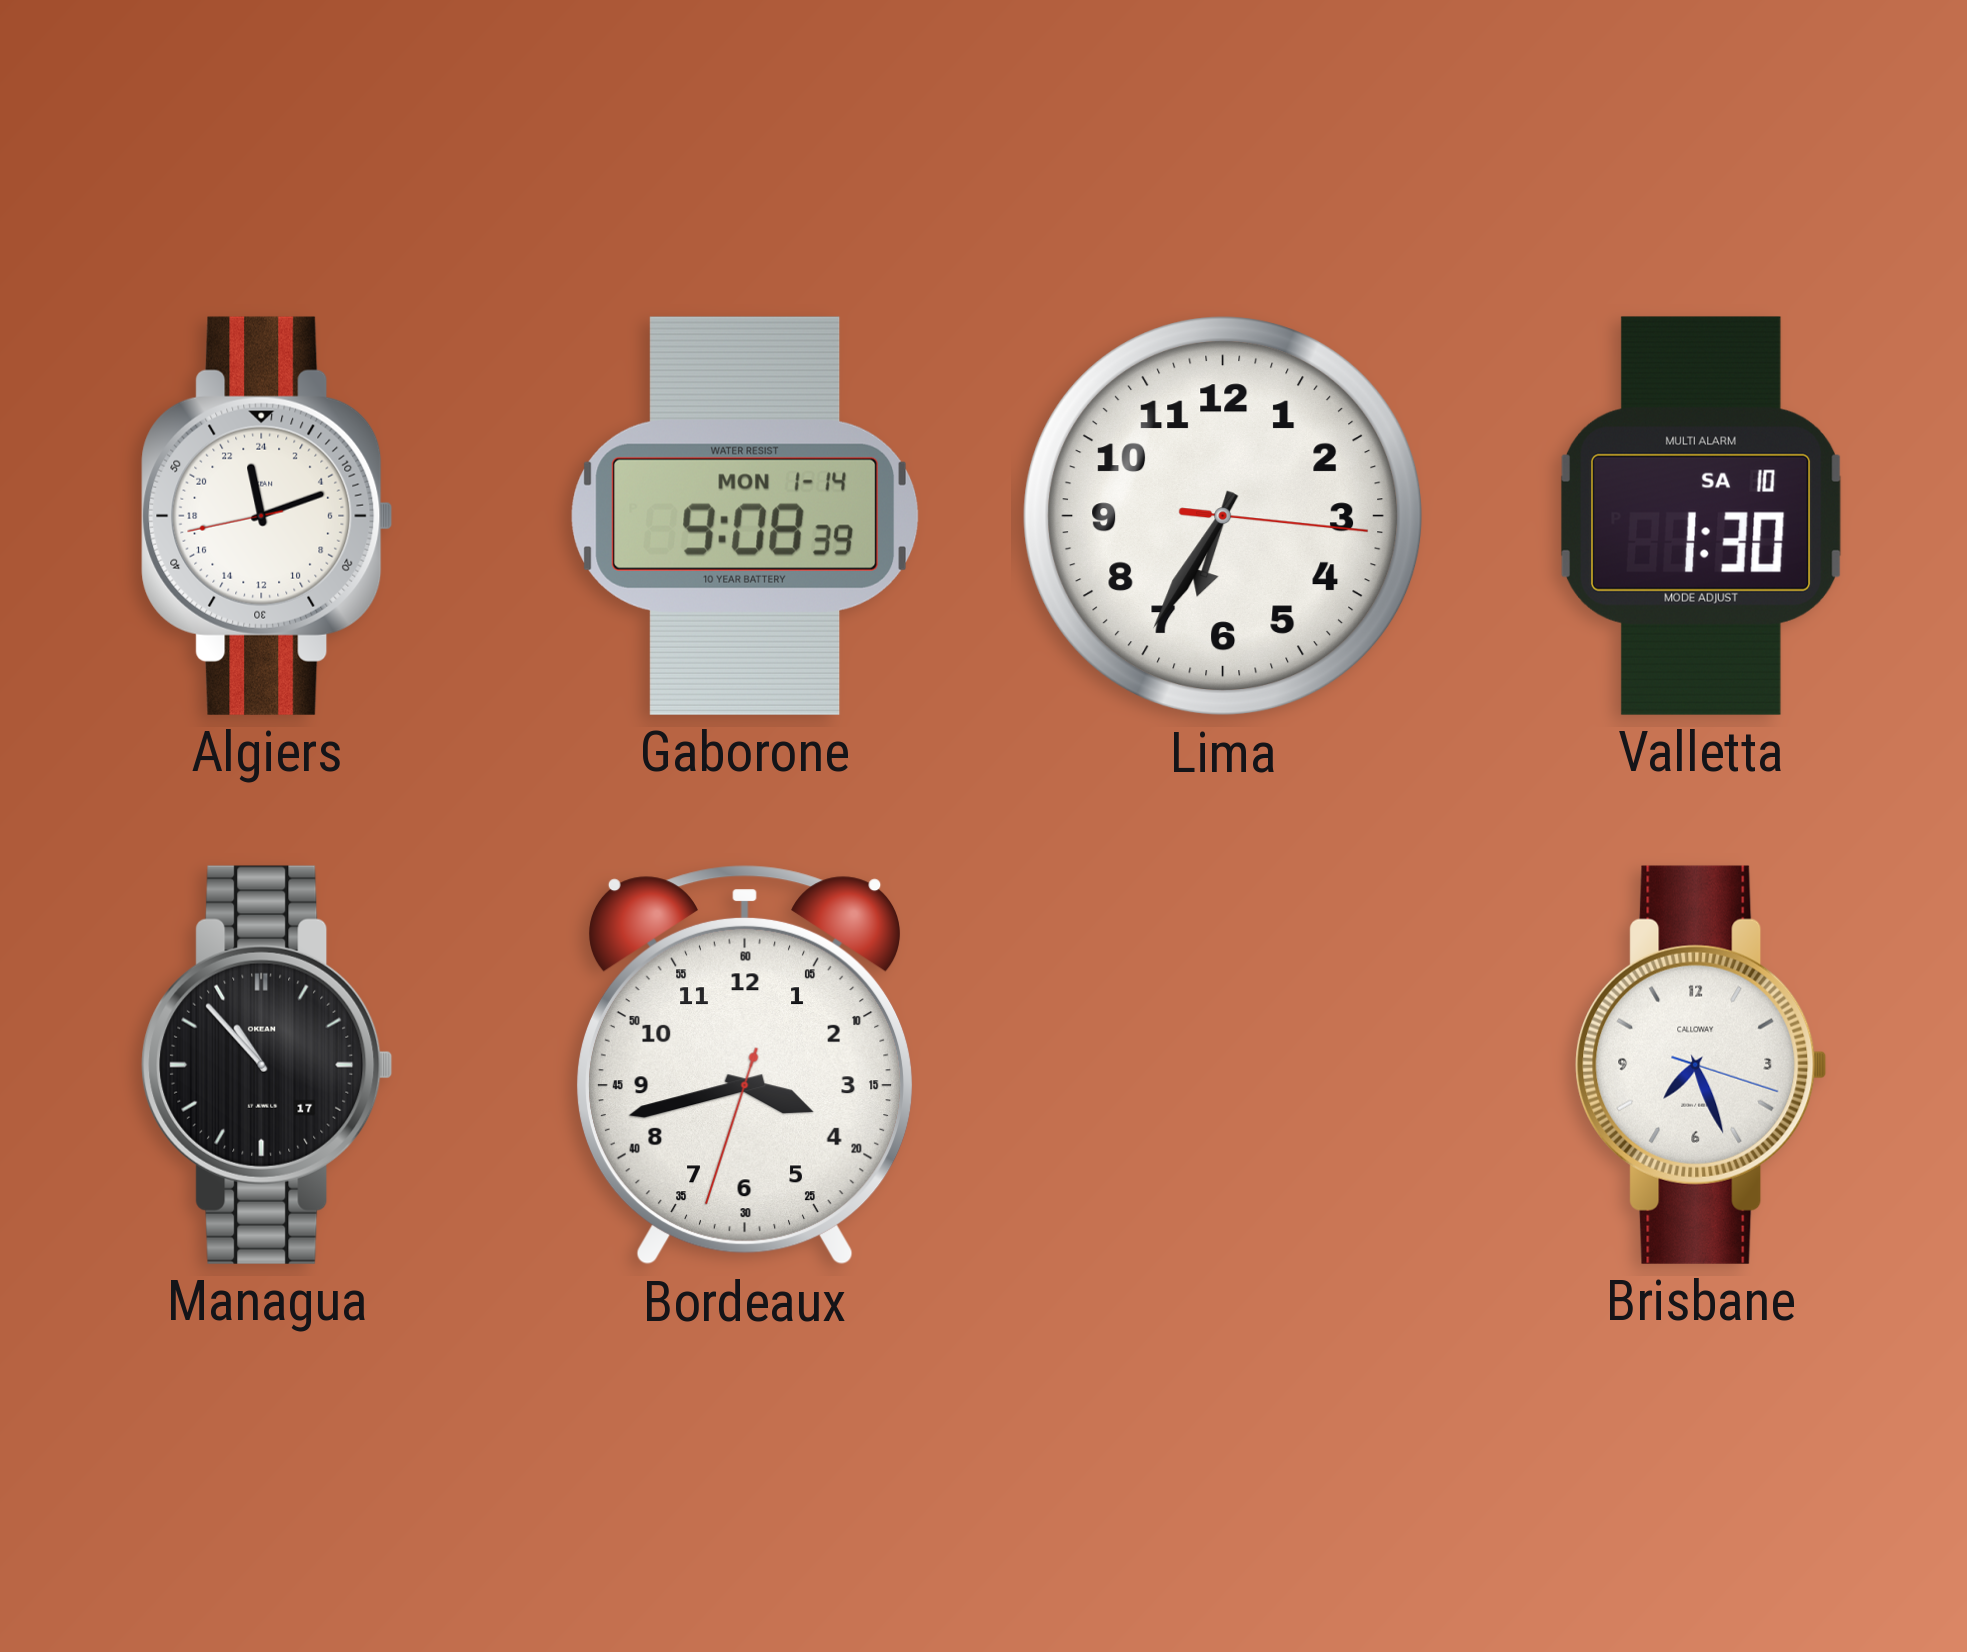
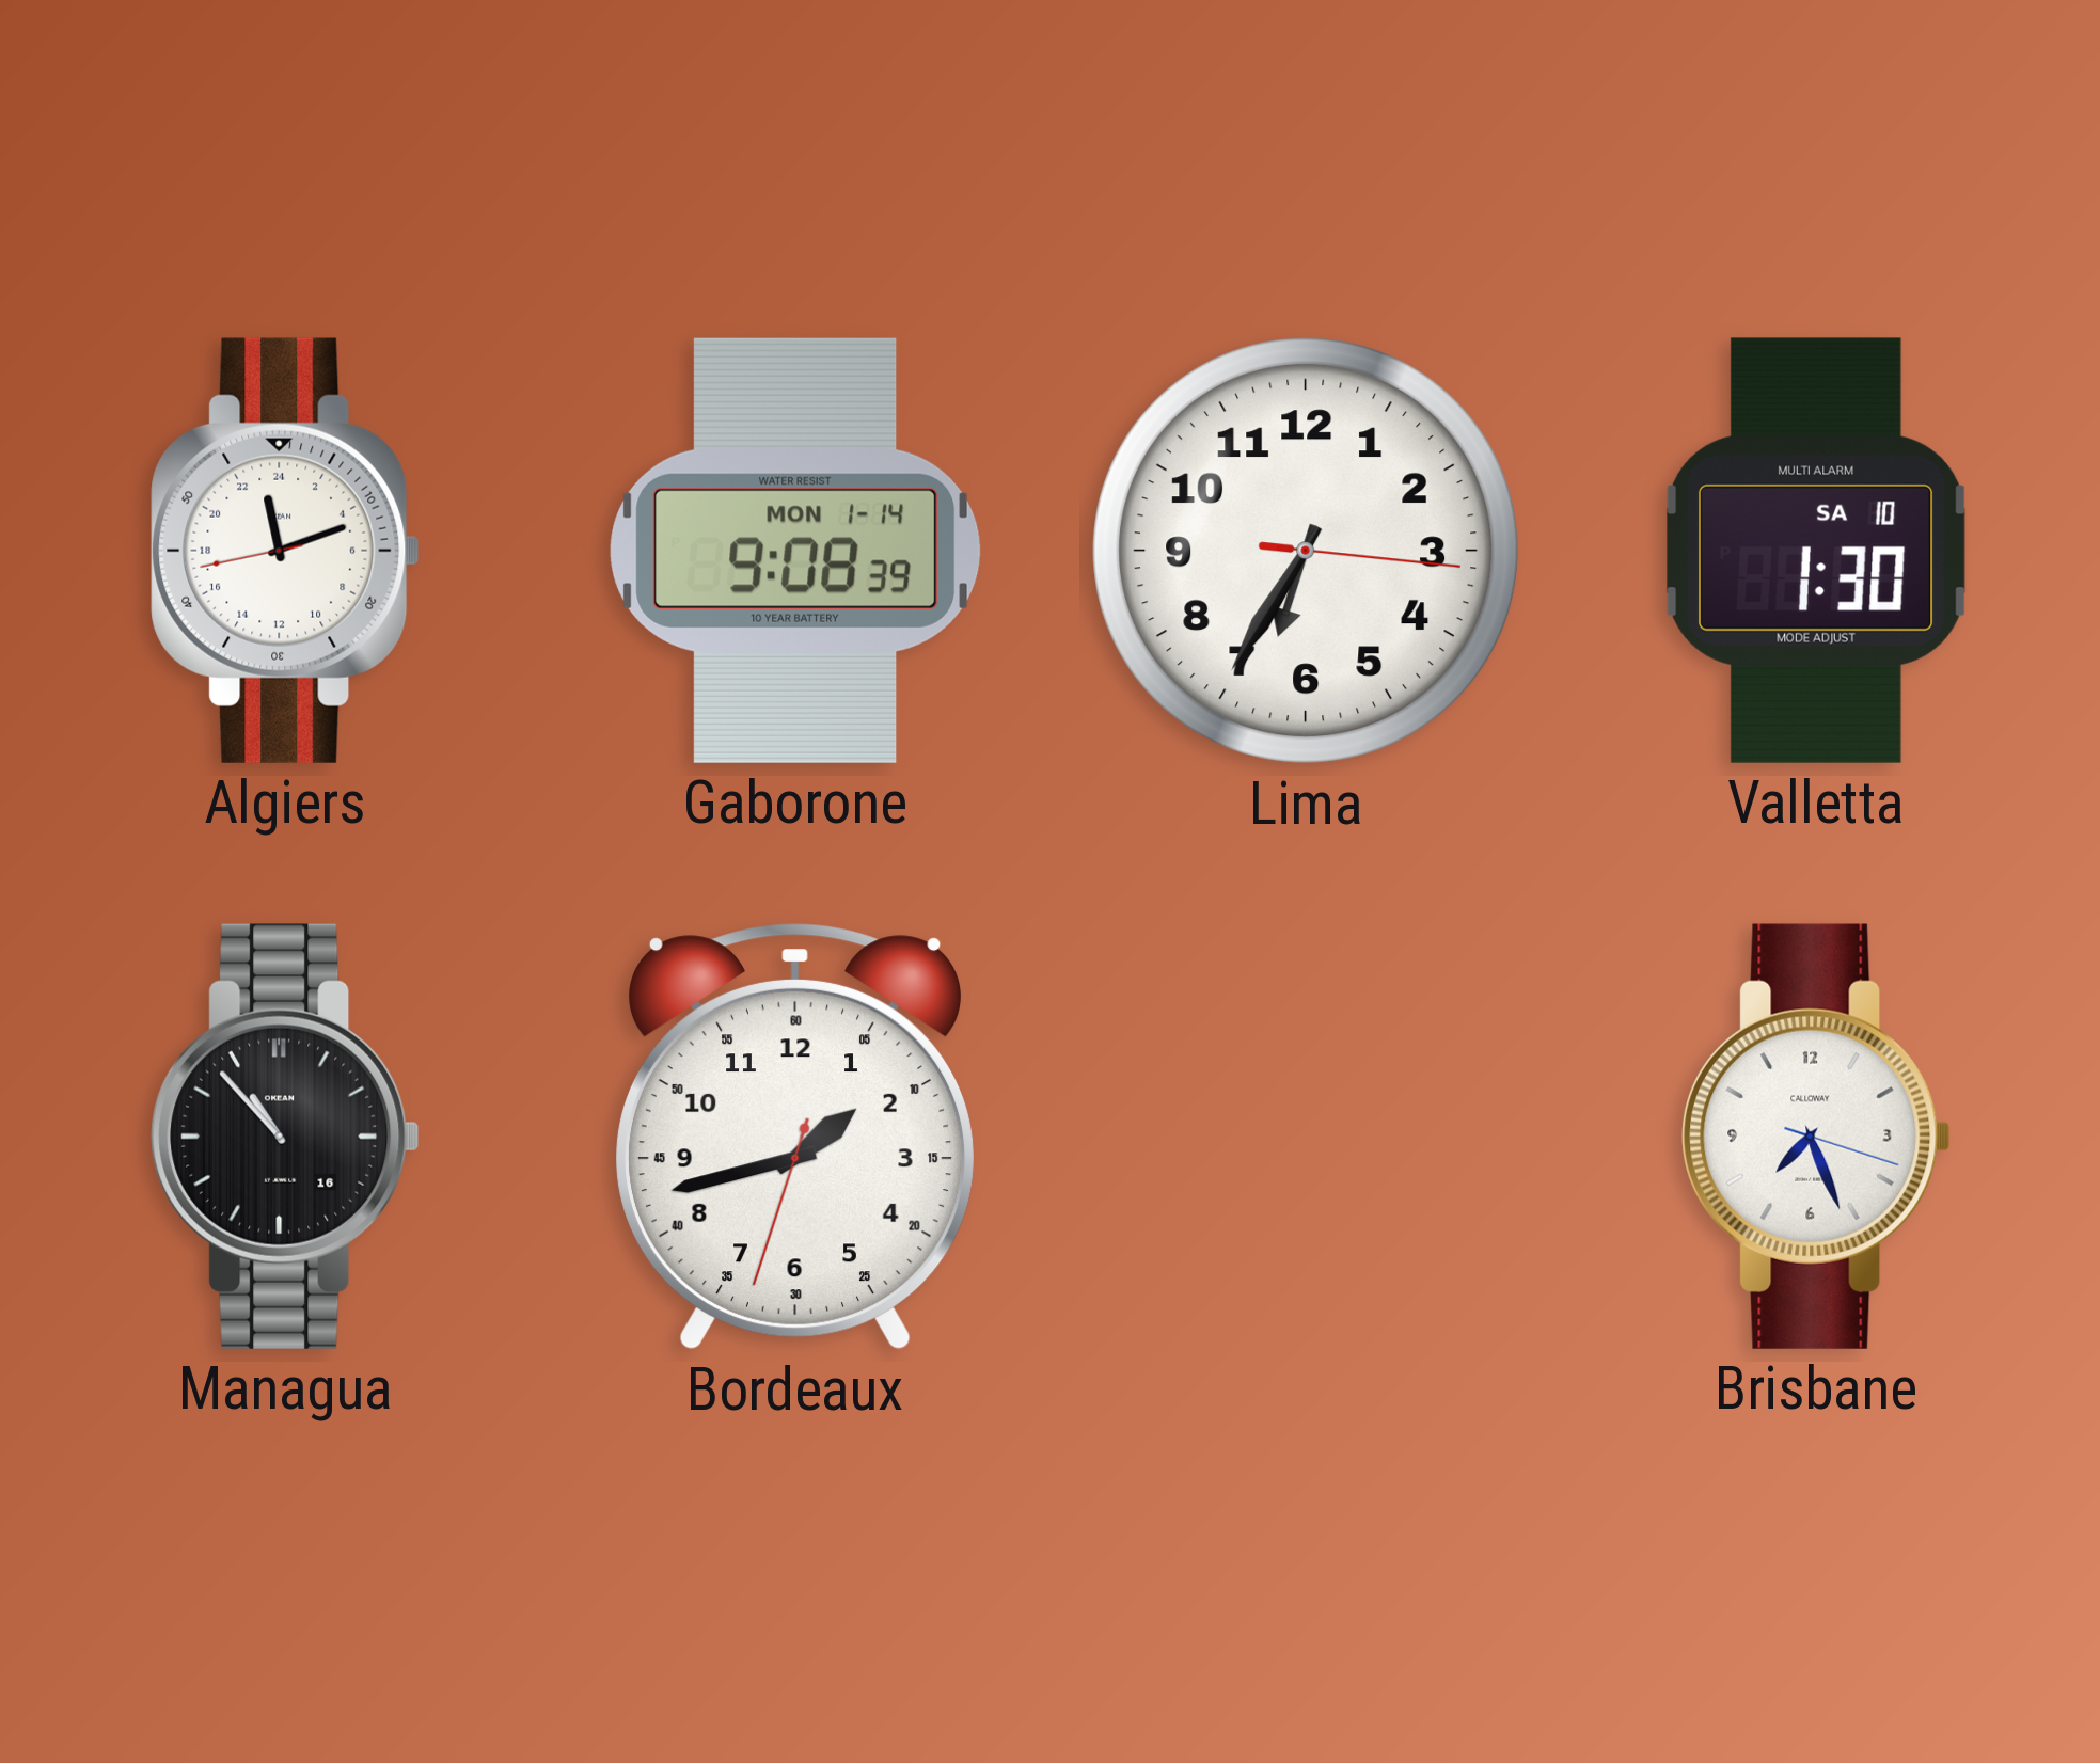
Managua date: 17 -> 16 (285, 1137)
Bordeaux: 3:42 -> 1:42 (795, 1138)
